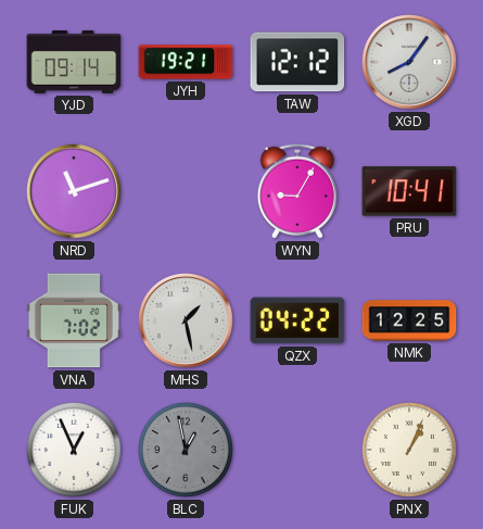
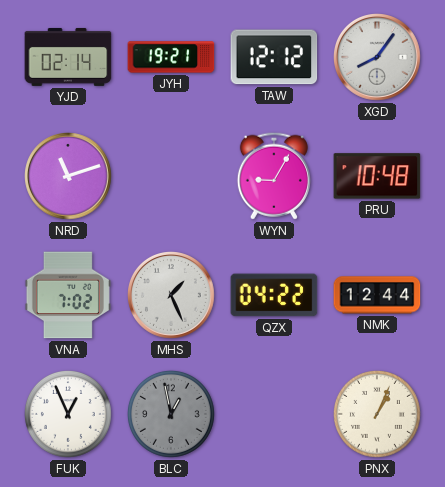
YJD: 09:14 -> 02:14 (68, 57)
PRU: 10:41 -> 10:48 (377, 176)
MHS: 1:28 -> 1:26 (172, 296)
NMK: 12:25 -> 12:44 (377, 295)
